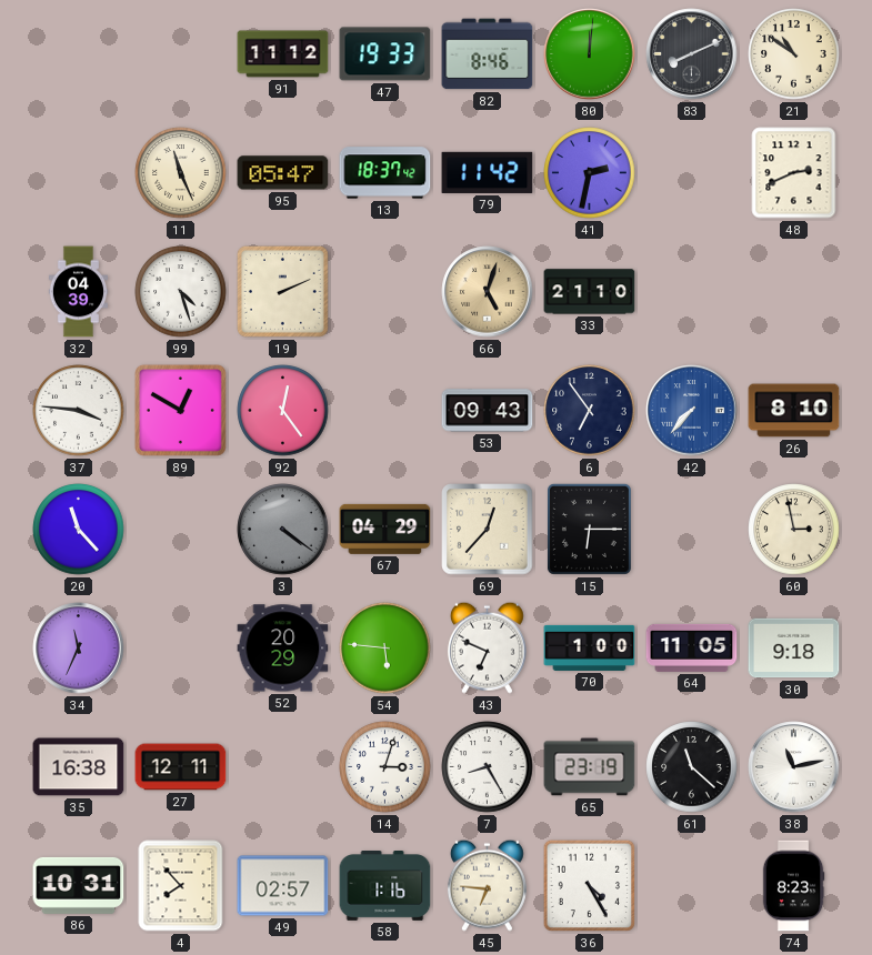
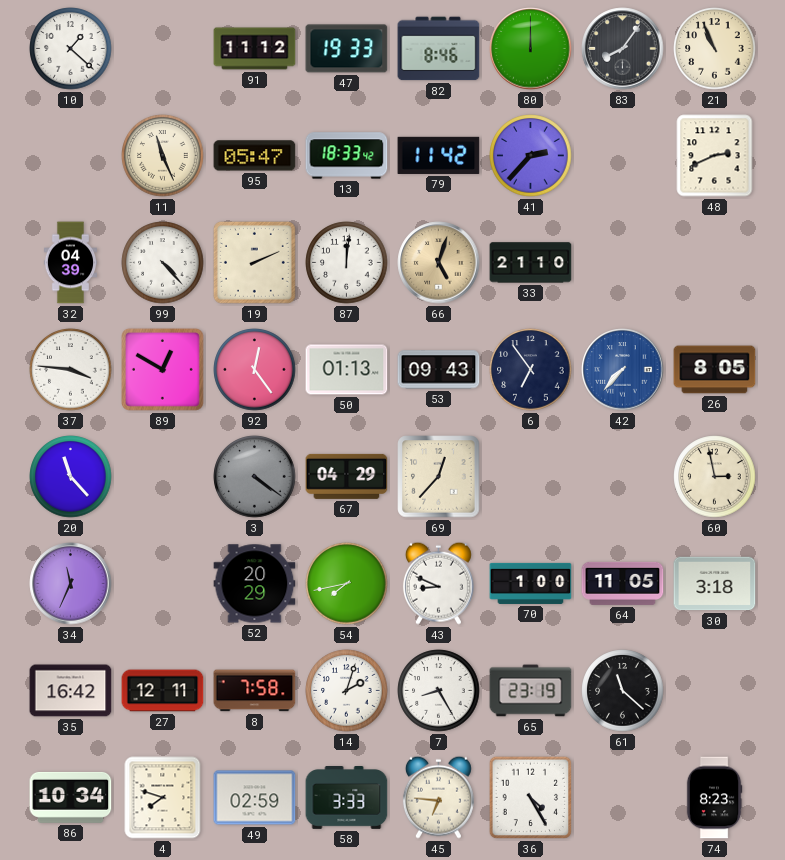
10: none -> 1:22 (71, 49)
80: 12:01 -> 12:00 (531, 49)
83: 8:11 -> 8:06 (623, 49)
21: 10:51 -> 10:56 (715, 49)
13: 18:37 -> 18:33 (347, 156)
41: 2:32 -> 2:37 (531, 156)
99: 4:27 -> 4:23 (163, 263)
87: none -> 12:01 (347, 263)
50: none -> 01:13 (347, 370)
26: 8:10 -> 8:05 (715, 370)
15: 6:15 -> none (589, 529)
54: 5:46 -> 7:43 (347, 584)
43: 6:49 -> 8:49 (438, 583)
30: 9:18 -> 3:18 (715, 584)
35: 16:38 -> 16:42 (71, 691)
8: none -> 7:58 (255, 691)
14: 3:03 -> 2:03 (347, 691)
38: 11:13 -> none (794, 767)
86: 10:31 -> 10:34 (71, 797)
4: 7:53 -> 7:48 (163, 798)
49: 02:57 -> 02:59 (255, 798)
58: 1:16 -> 3:33 (347, 798)
